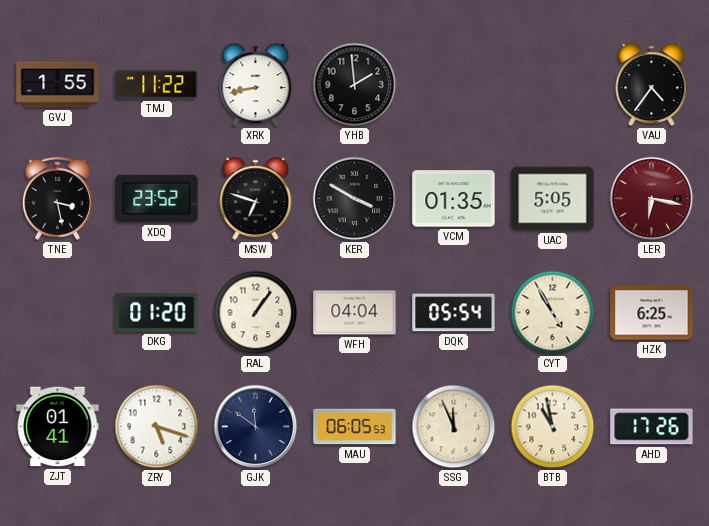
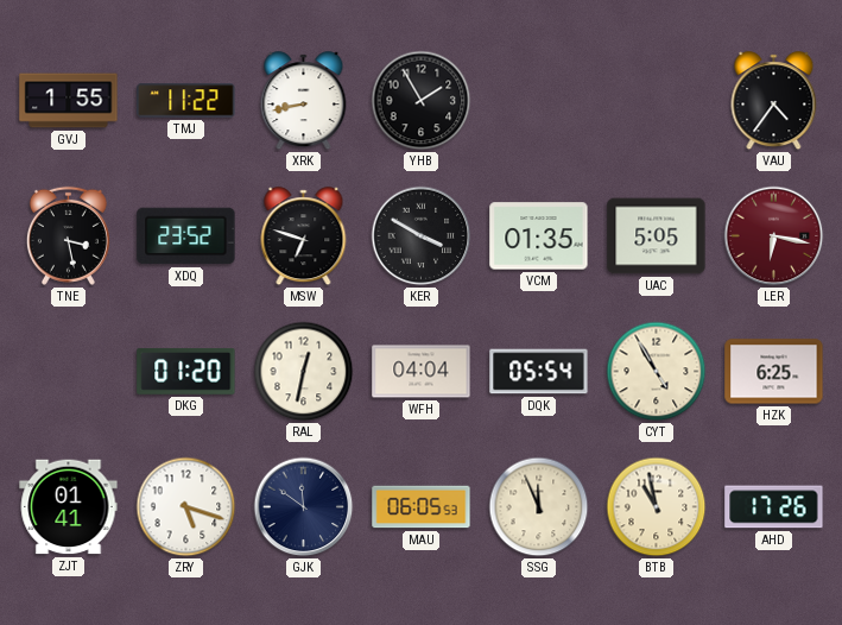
YHB: 1:59 -> 1:55 (422, 101)
RAL: 1:06 -> 12:32 (304, 372)
